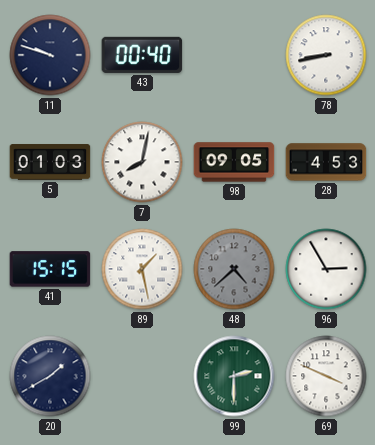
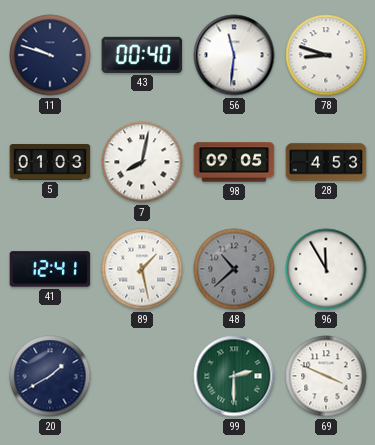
56: none -> 11:31 (234, 55)
78: 8:43 -> 8:48 (326, 55)
41: 15:15 -> 12:41 (50, 269)
48: 4:38 -> 10:38 (234, 269)
96: 2:55 -> 11:55 (326, 269)
